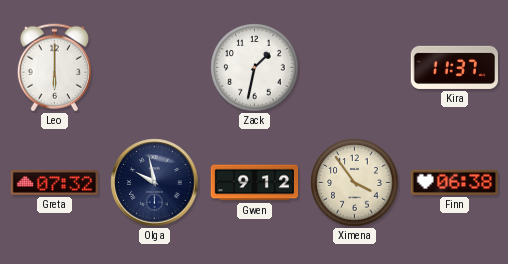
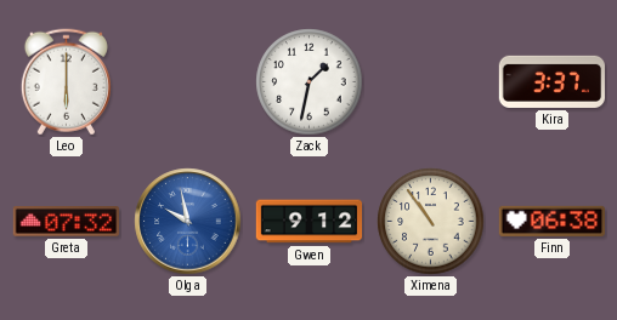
Kira: 11:37 -> 3:37 (551, 81)
Olga dial: navy -> blue (188, 222)
Ximena: 3:54 -> 10:54 (431, 222)
